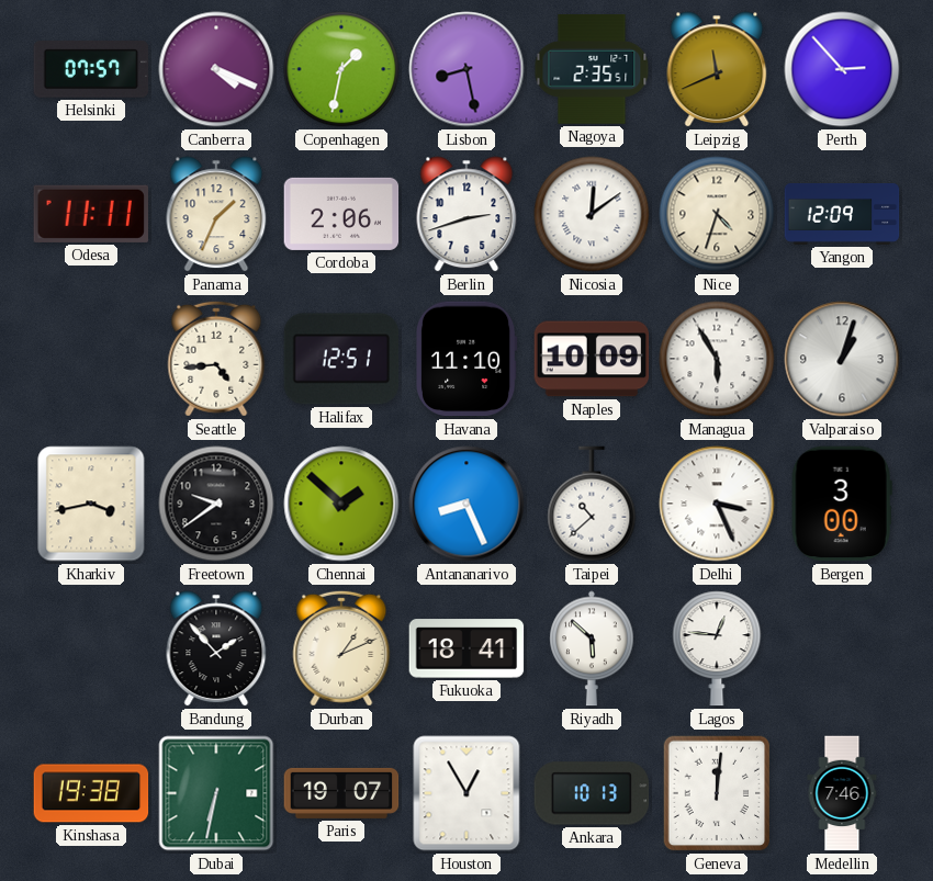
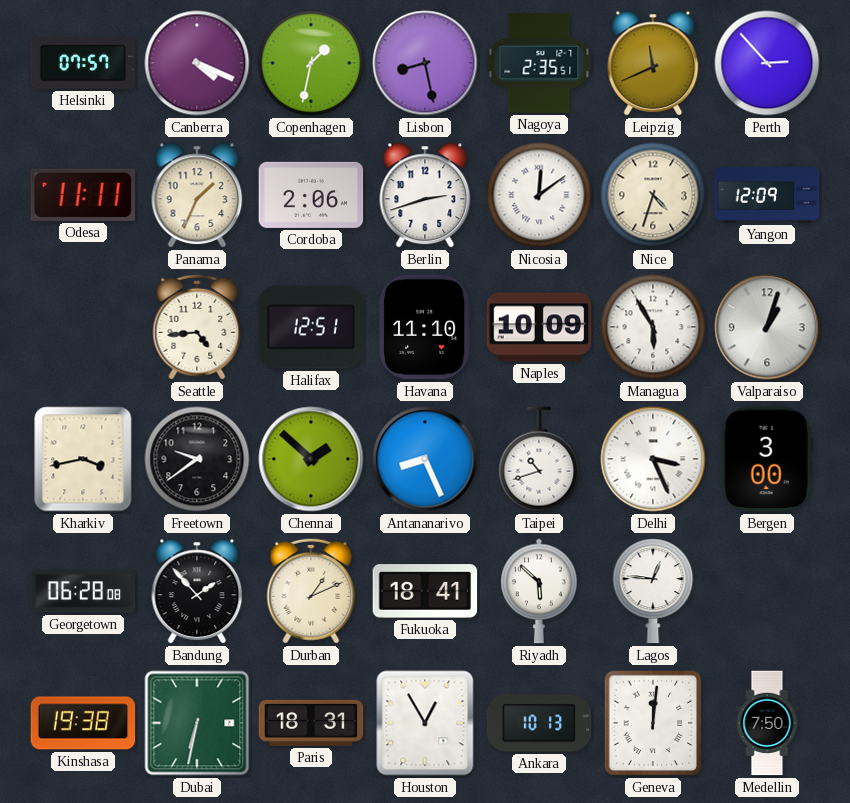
Taipei: 10:38 -> 10:42 (539, 459)
Georgetown: none -> 06:28 (83, 591)
Paris: 19:07 -> 18:31 (311, 723)
Medellin: 7:46 -> 7:50 (767, 723)
